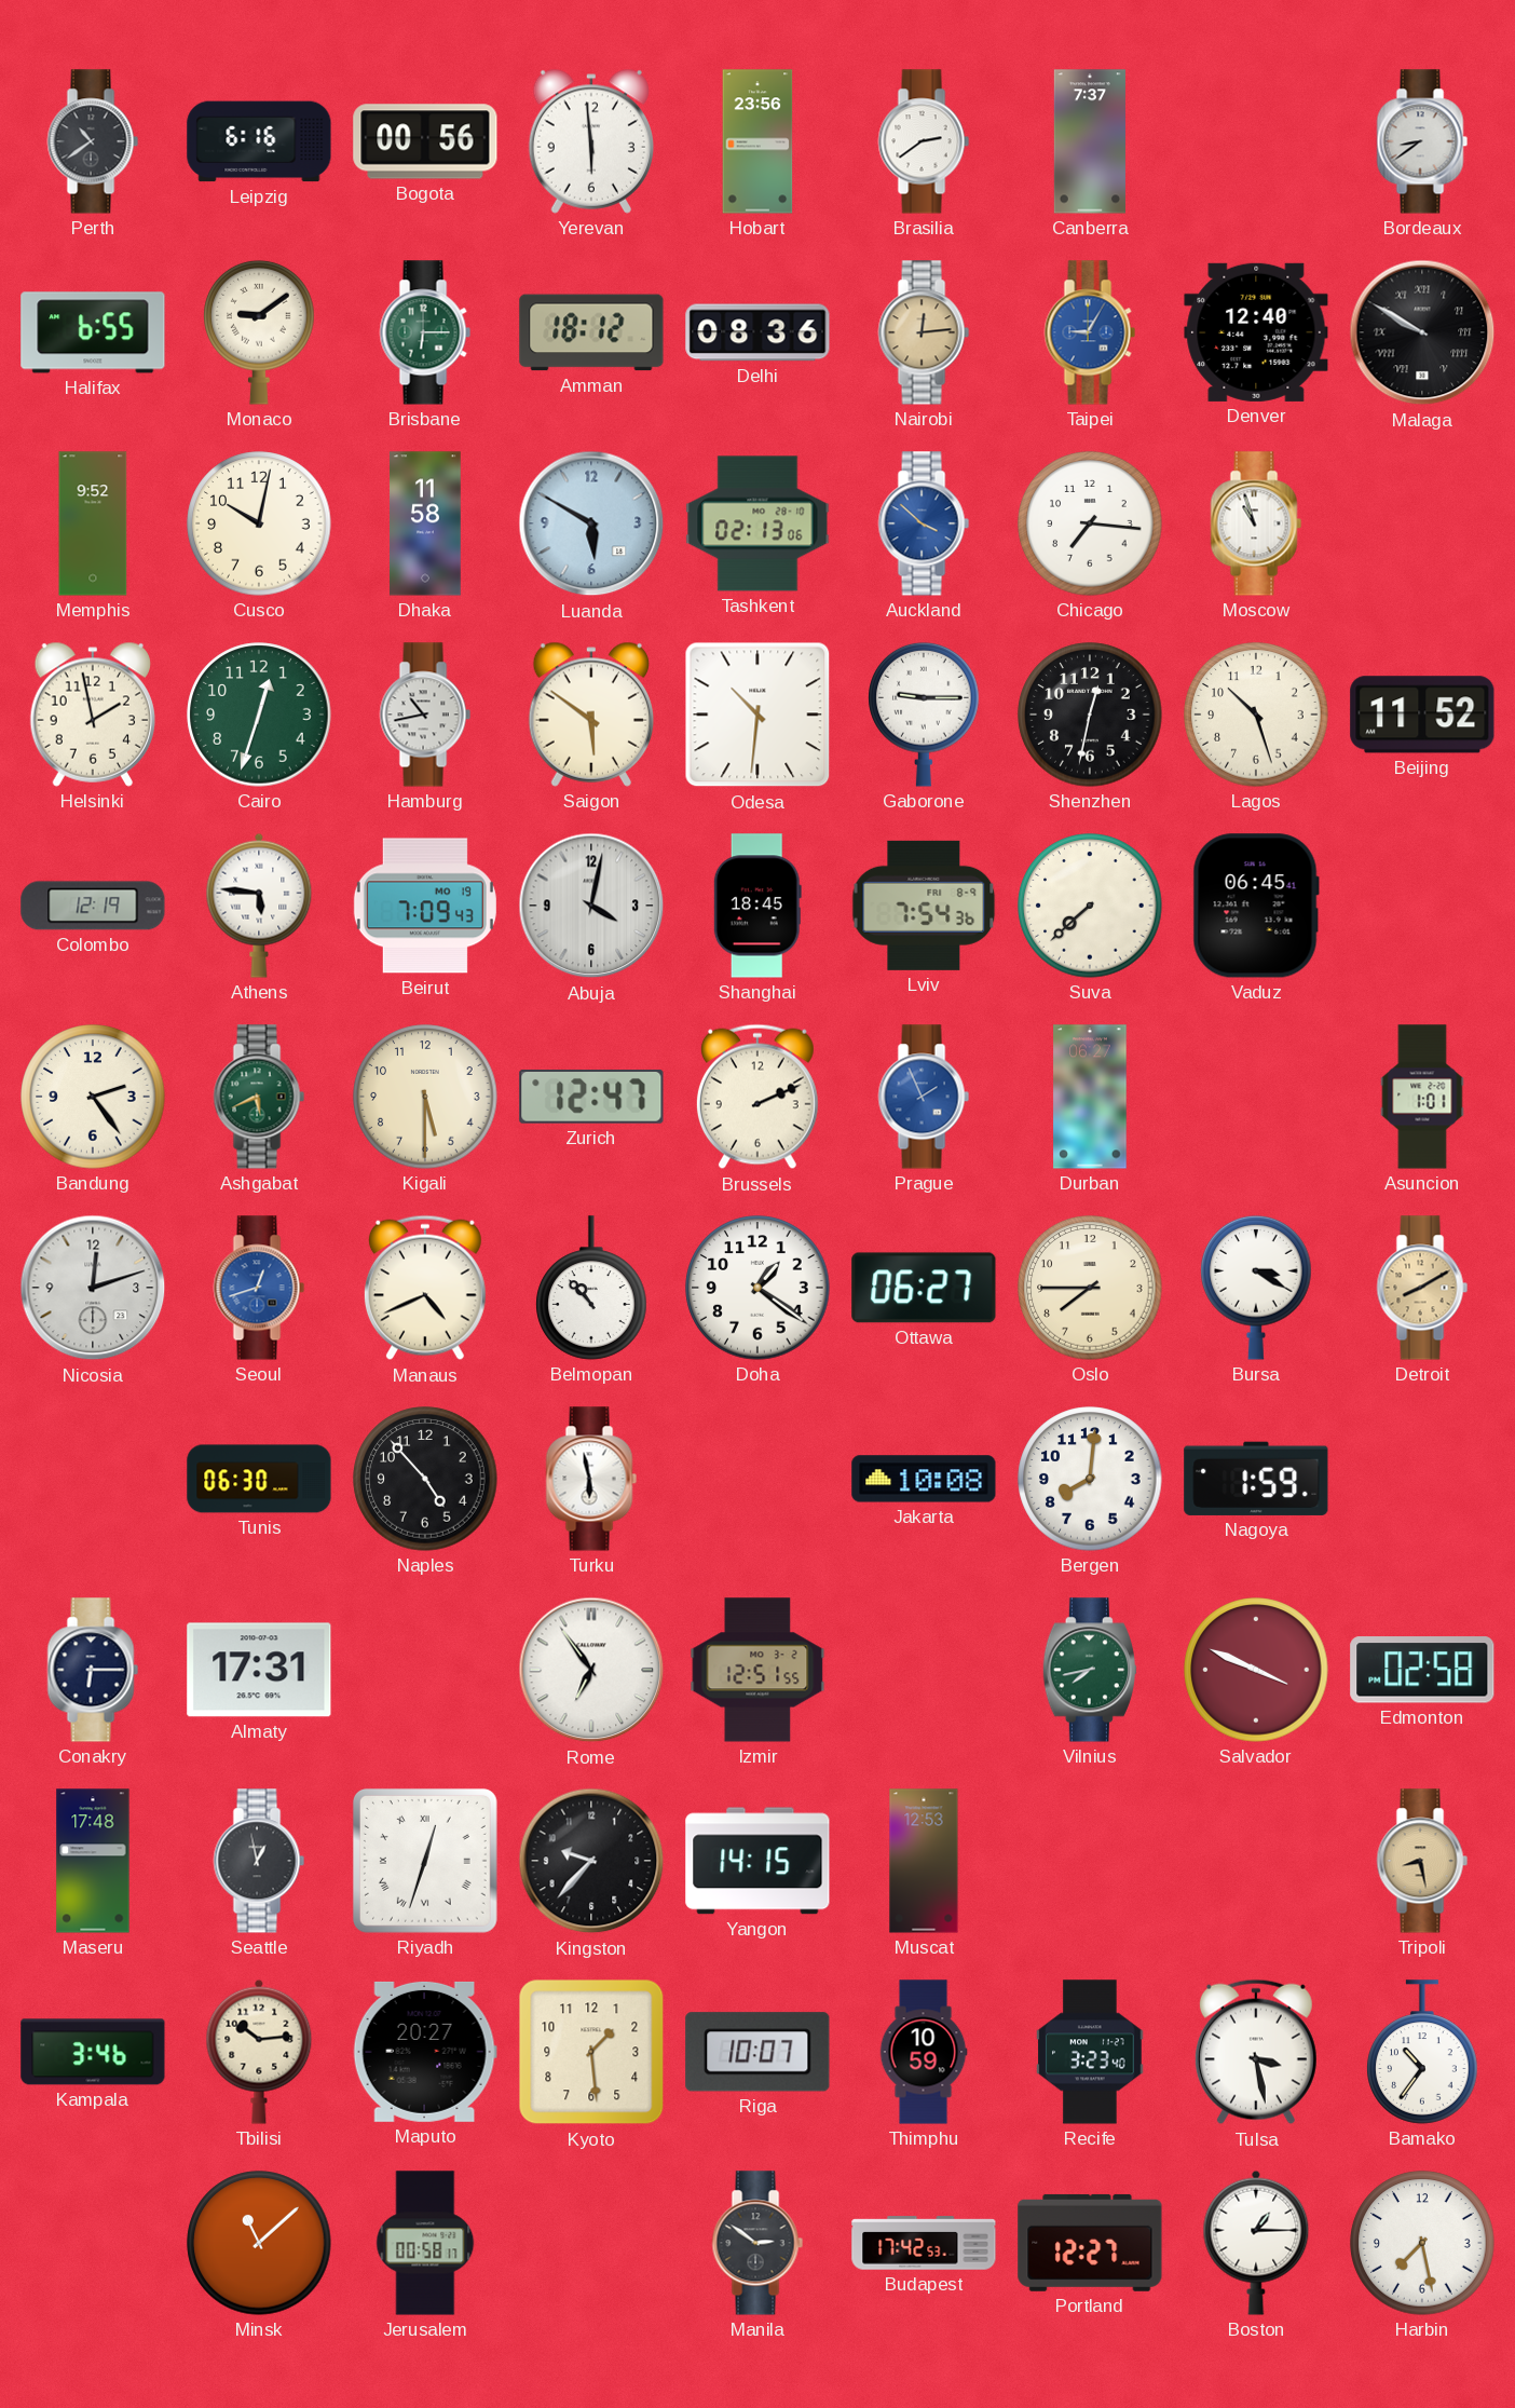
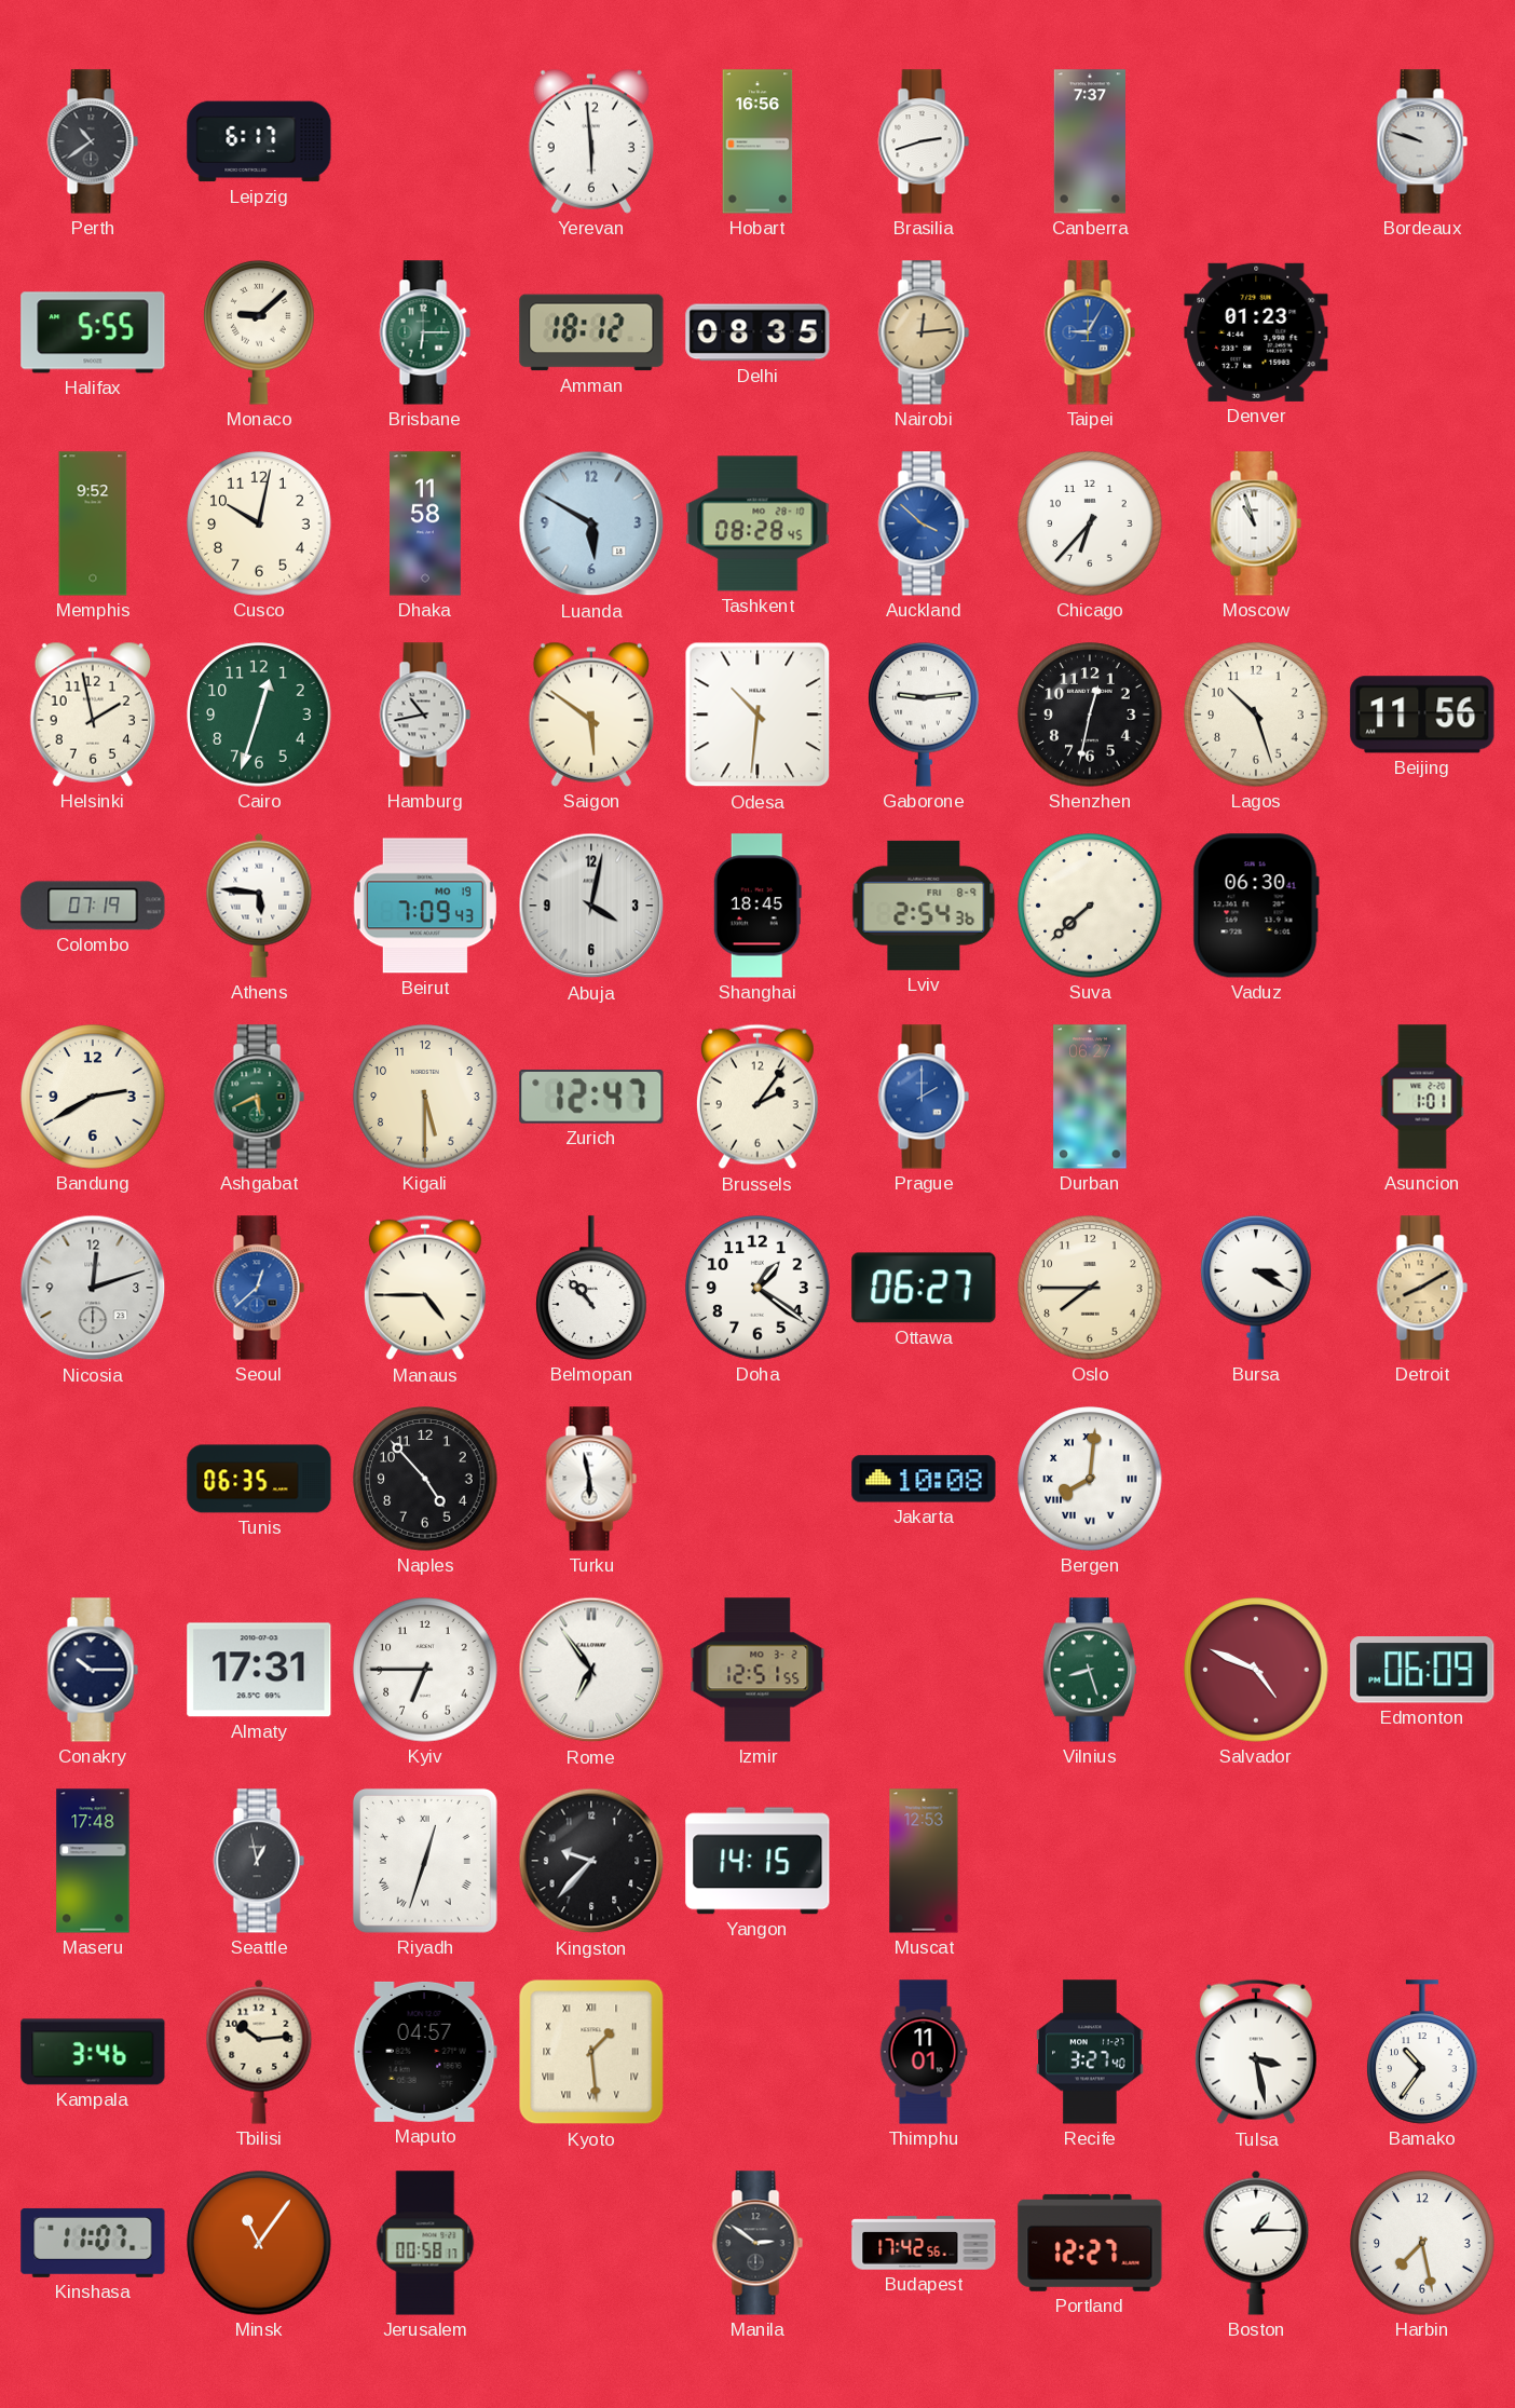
Leipzig: 6:16 -> 6:17 (259, 141)
Bogota: 00:56 -> none (425, 141)
Hobart: 23:56 -> 16:56 (757, 141)
Brasilia: 2:39 -> 2:42 (924, 141)
Bordeaux: 8:39 -> 9:48 (1422, 141)
Halifax: 6:55 -> 5:55 (93, 332)
Monaco: 9:09 -> 9:08 (259, 332)
Delhi: 08:36 -> 08:35 (757, 332)
Denver: 12:40 -> 01:23 (1256, 332)
Malaga: 9:50 -> none (1422, 332)
Tashkent: 02:13 -> 08:28 (757, 523)
Chicago: 7:16 -> 6:37 (1090, 523)
Gaborone: 9:15 -> 9:14 (924, 715)
Beijing: 11:52 -> 11:56 (1422, 715)
Colombo: 12:19 -> 07:19 (93, 906)
Lviv: 7:54 -> 2:54 (924, 906)
Vaduz: 06:45 -> 06:30 (1256, 906)
Bandung: 2:24 -> 2:40 (93, 1097)
Brussels: 2:11 -> 2:06 (757, 1097)
Prague: 1:56 -> 2:00 (924, 1097)
Seoul: 12:42 -> 12:38 (259, 1288)
Manaus: 4:41 -> 4:45 (425, 1288)
Tunis: 06:30 -> 06:35 (259, 1479)
Bergen numerals: Arabic -> Roman (1090, 1479)
Nagoya: 1:59 -> none (1256, 1479)
Conakry: 6:15 -> 10:15 (93, 1670)
Kyiv: none -> 6:45 (425, 1670)
Vilnius: 7:43 -> 8:27 (1090, 1670)
Salvador: 3:49 -> 4:49 (1256, 1670)
Edmonton: 02:58 -> 06:09 (1422, 1671)
Tripoli: 8:28 -> none (1422, 1861)
Maputo: 20:27 -> 04:57 (425, 2052)
Kyoto numerals: Arabic -> Roman (591, 2052)
Riga: 10:07 -> none (757, 2052)
Thimphu: 10:59 -> 11:01 (924, 2052)
Recife: 3:23 -> 3:27 (1090, 2052)
Kinshasa: none -> 11:07 (93, 2243)
Minsk: 11:08 -> 11:06 (259, 2243)
Budapest: 17:42:53 -> 17:42:56 (924, 2243)
